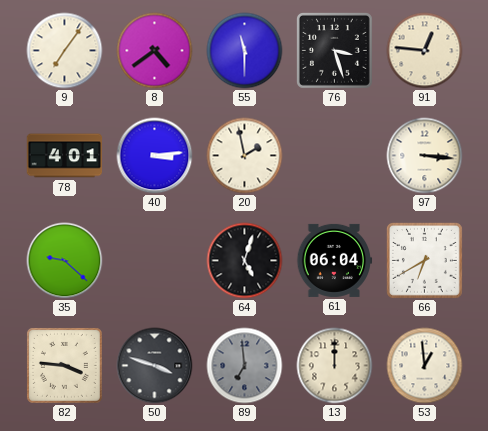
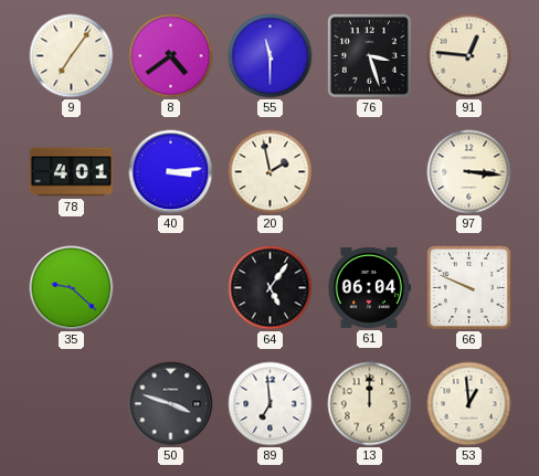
64: 5:03 -> 5:06 (271, 288)
66: 6:40 -> 9:49 (468, 287)
82: 3:46 -> none (64, 365)
89 dial: grey -> white (271, 404)
